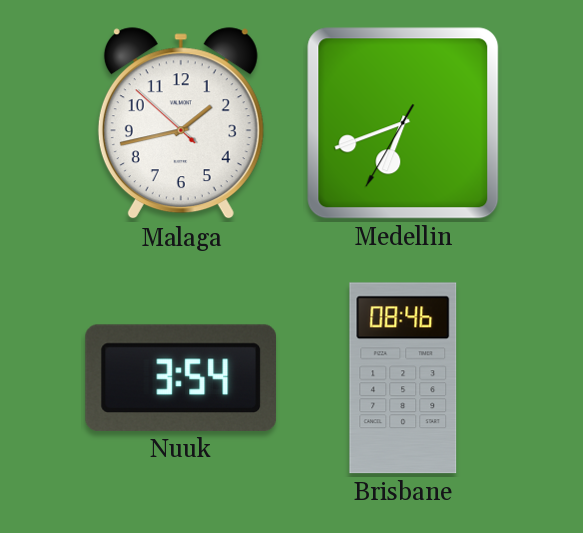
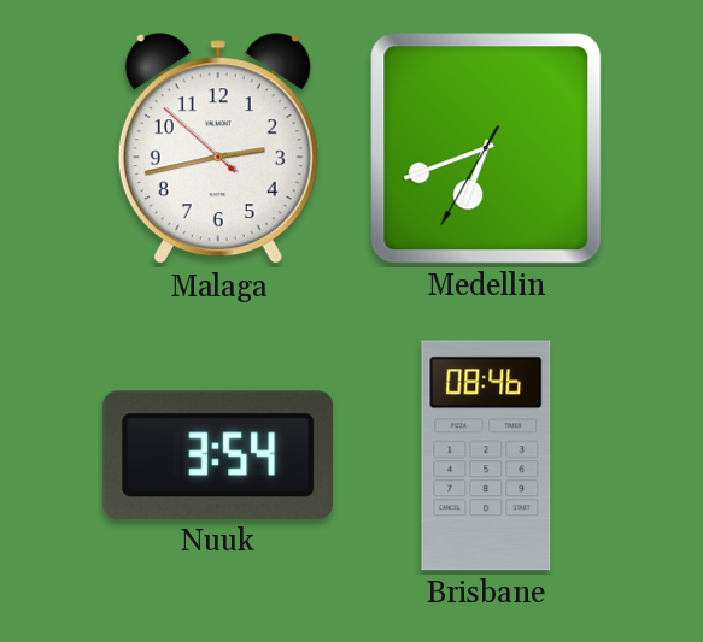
Malaga: 1:42 -> 2:42 (218, 149)
